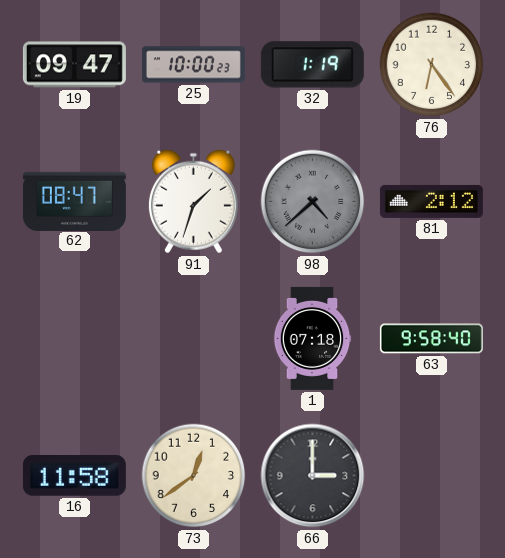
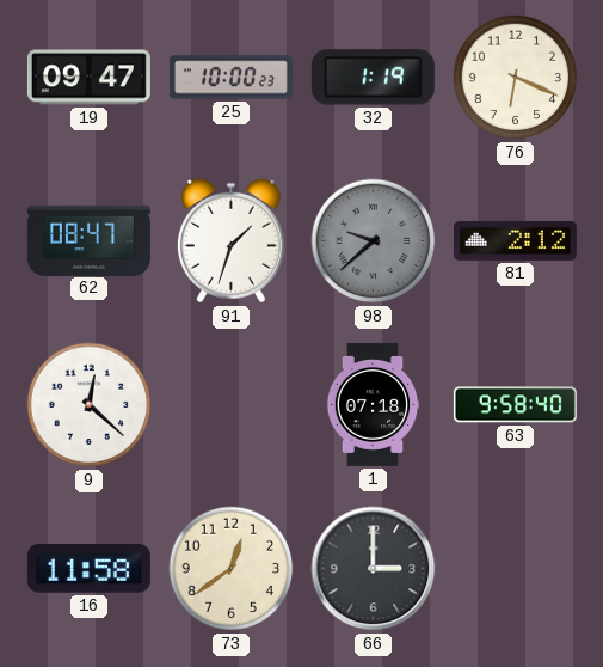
76: 6:24 -> 6:19 (516, 78)
98: 4:38 -> 9:38 (374, 241)
9: none -> 12:22 (90, 405)
